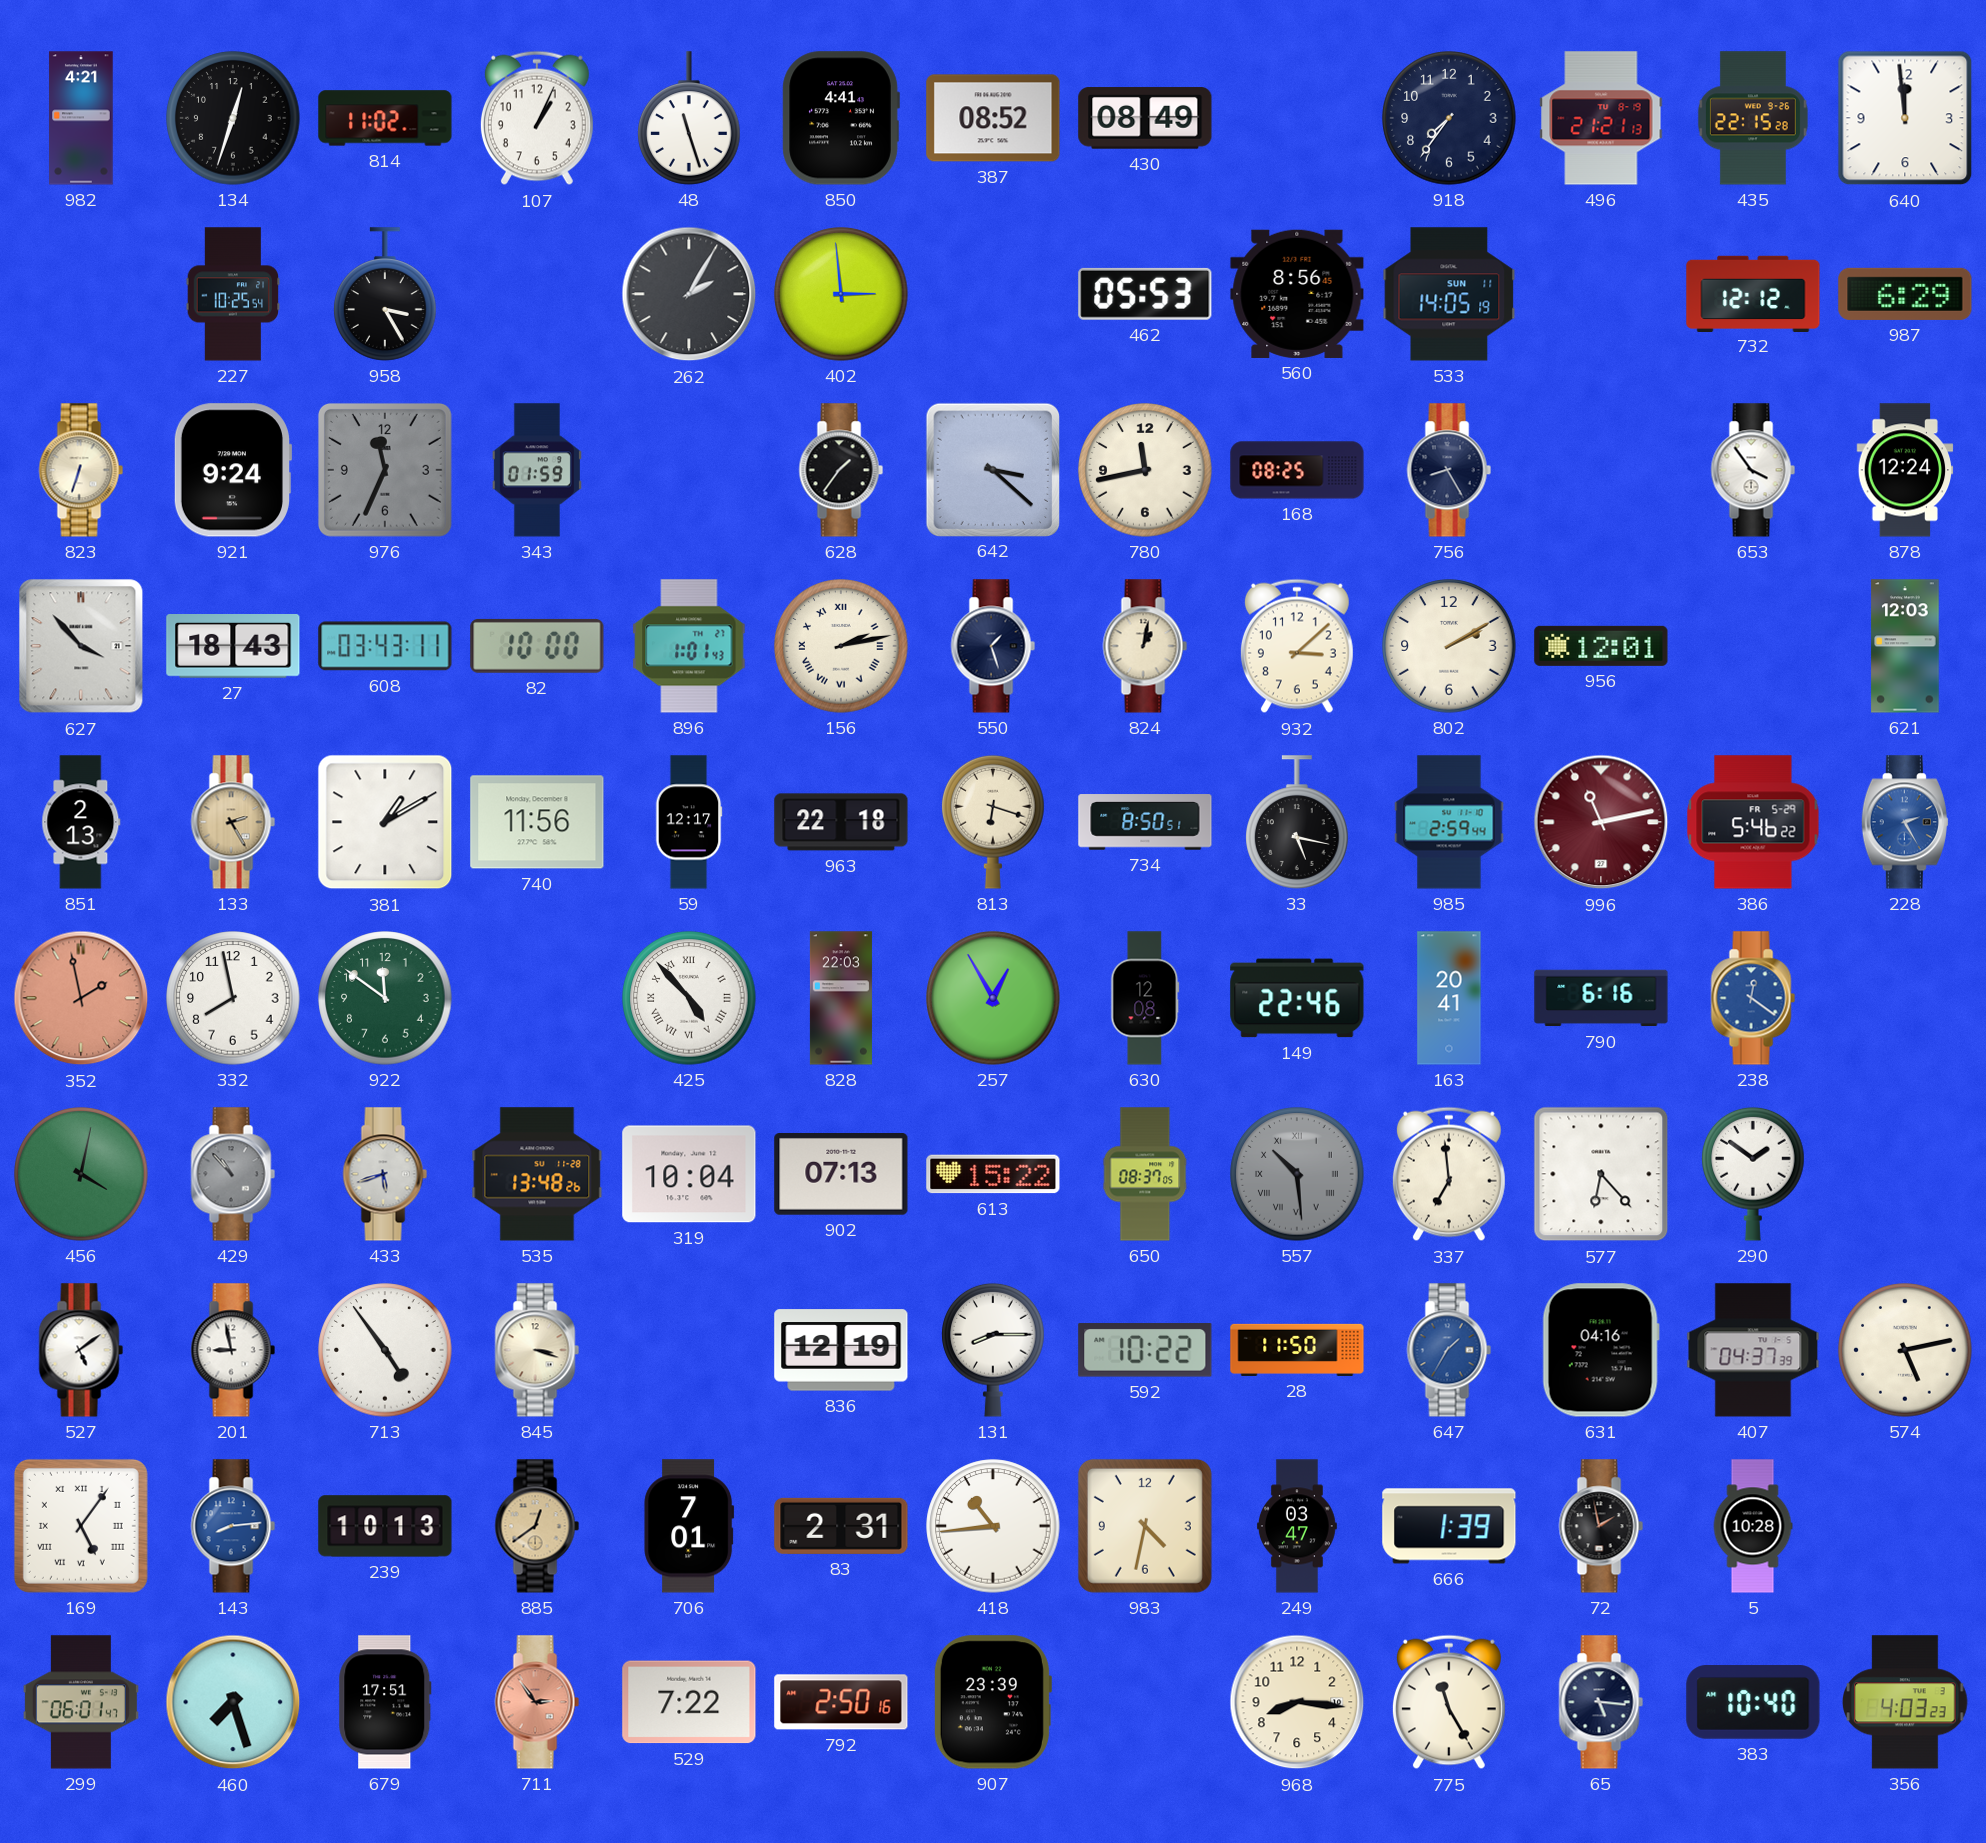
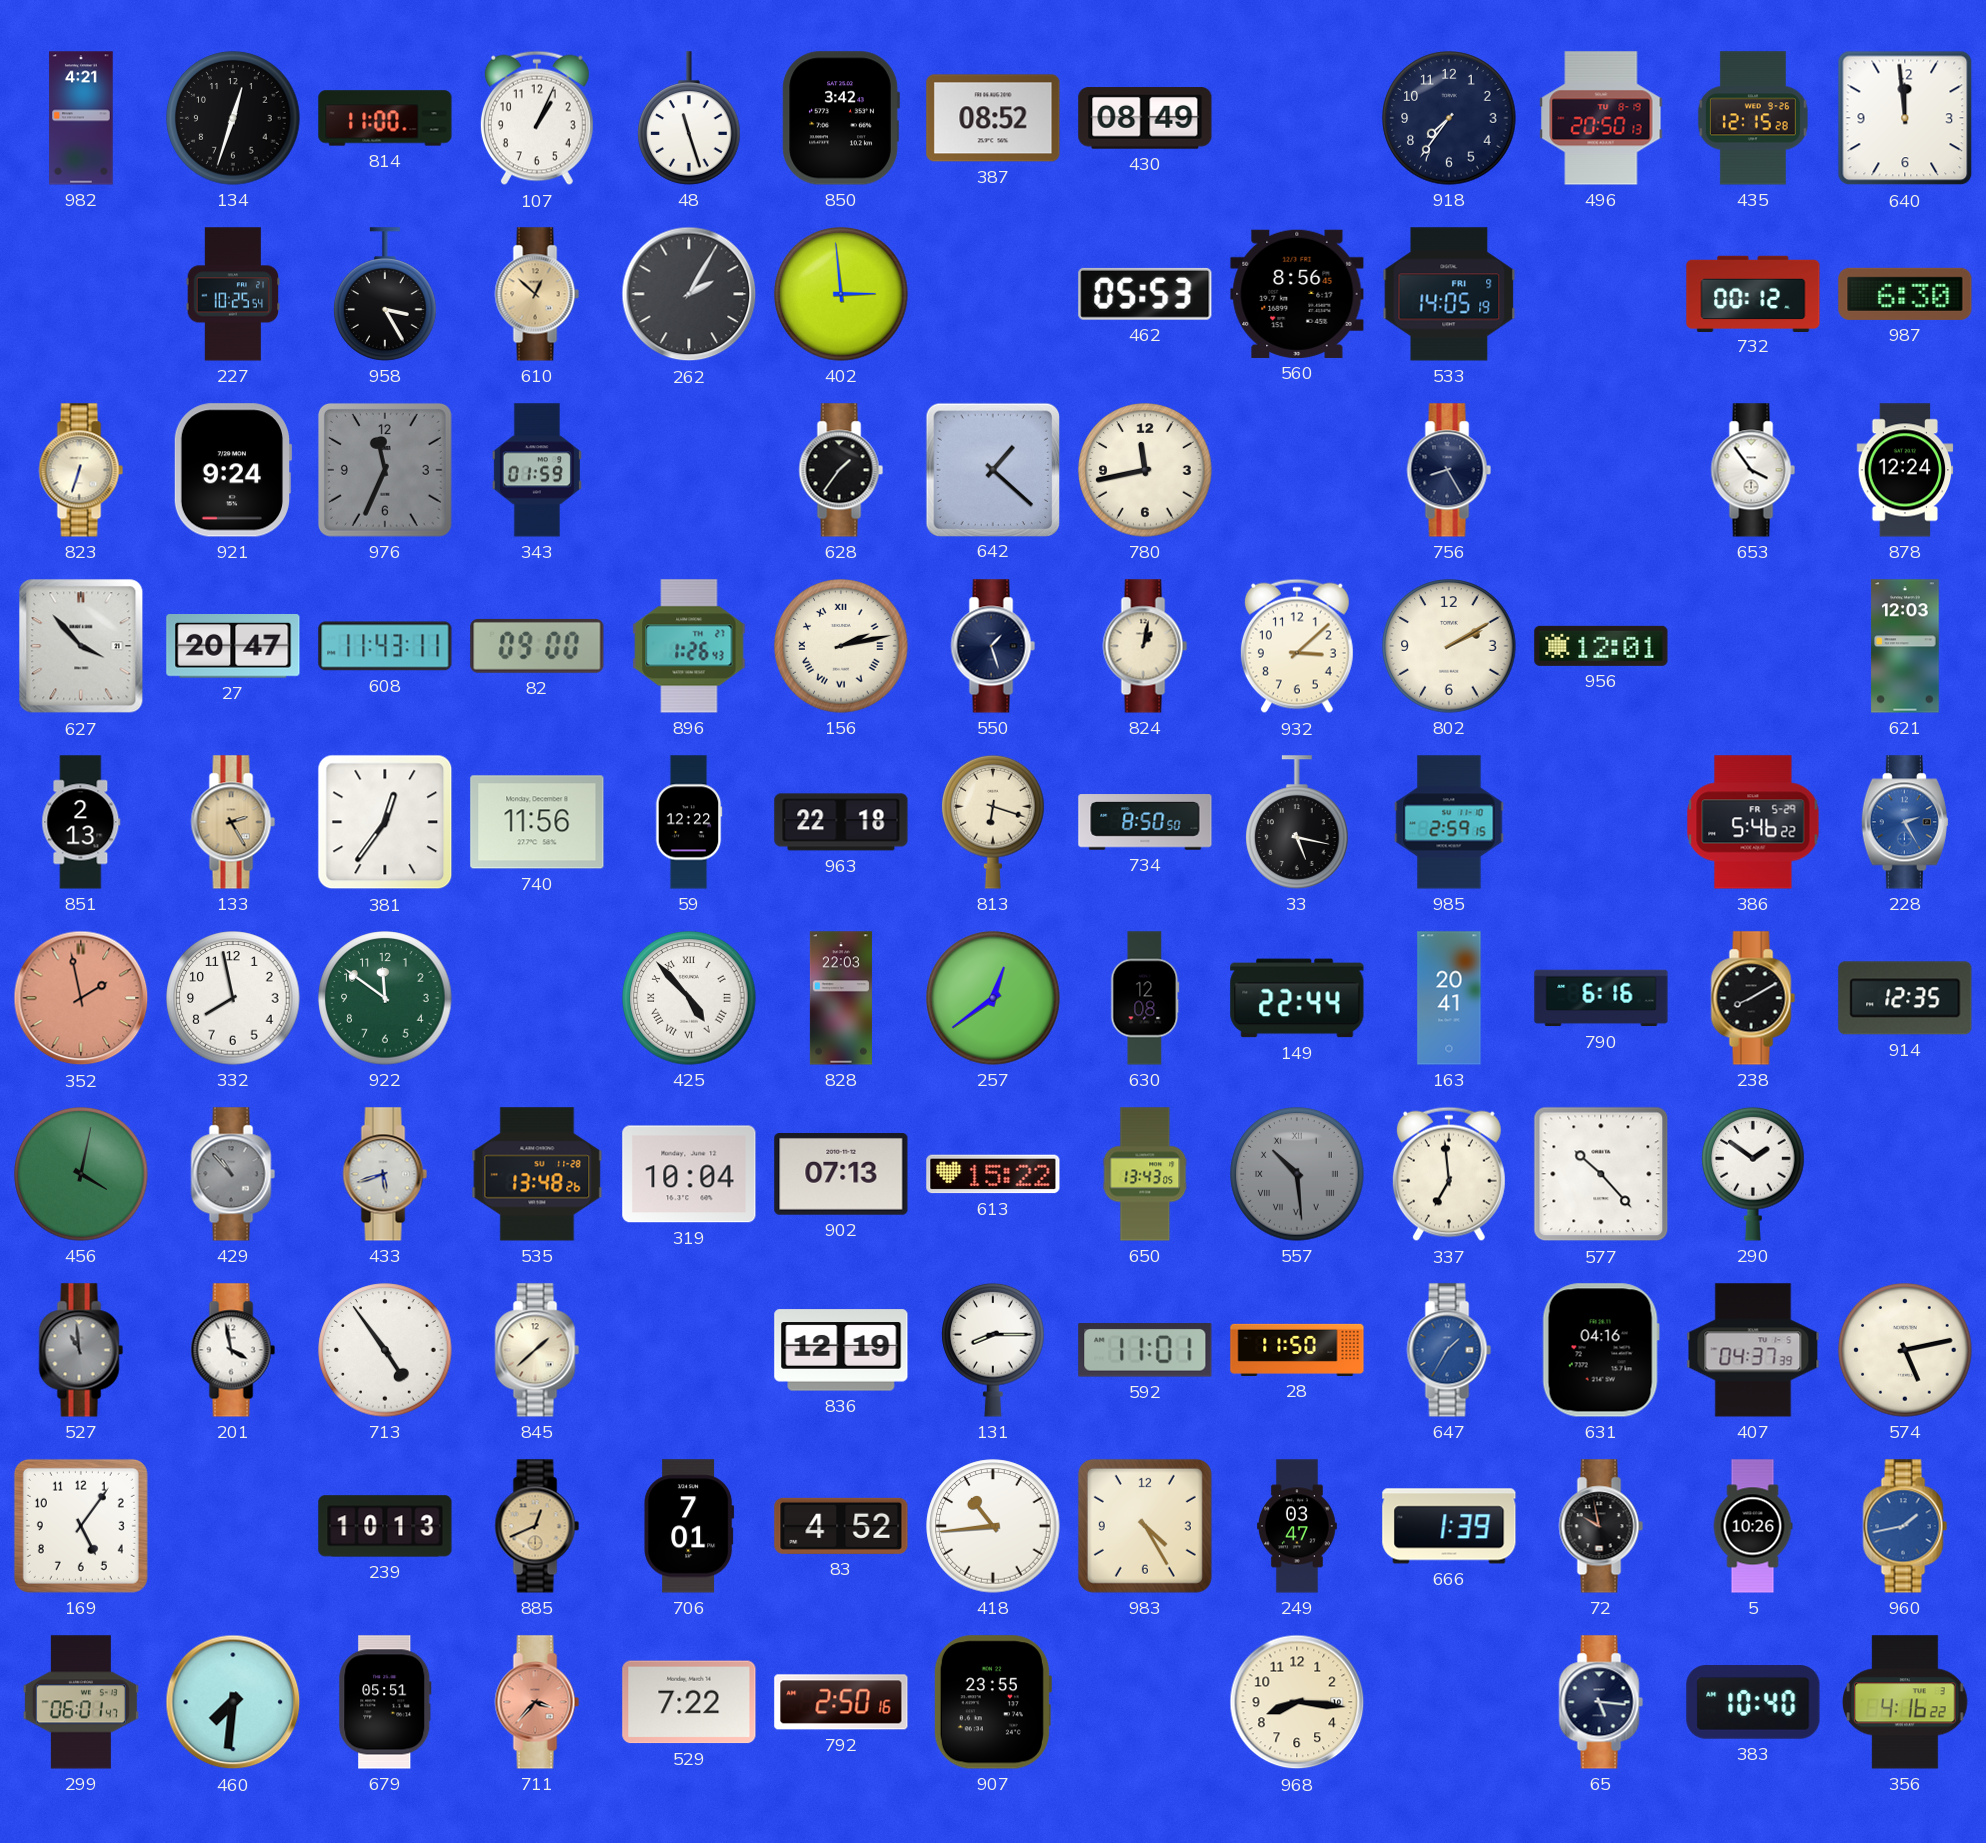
814: 11:02 -> 11:00 (385, 118)
850: 4:41 -> 3:42 (841, 118)
496: 21:21 -> 20:50 (1601, 118)
435: 22:15 -> 12:15 (1753, 118)
610: none -> 12:52 (537, 294)
533 date: SUN 11 -> FRI 9 (1449, 294)
732: 12:12 -> 00:12 (1753, 293)
987: 6:29 -> 6:30 (1905, 294)
642: 3:22 -> 1:22 (992, 469)
168: 08:25 -> none (1297, 470)
27: 18:43 -> 20:47 (233, 647)
608: 03:43 -> 11:43 (385, 646)
82: 10:00 -> 09:00 (537, 646)
896: 1:01 -> 1:26 (689, 646)
381: 1:10 -> 12:36 (385, 822)
59: 12:17 -> 12:22 (689, 822)
734: 8:50:51 -> 8:50:50 (1145, 822)
985: 2:59:44 -> 2:59:15 (1449, 822)
996: 11:13 -> none (1601, 822)
257: 12:55 -> 12:39 (993, 998)
149: 22:46 -> 22:44 (1297, 998)
238: 12:21 -> 8:10 (1753, 998)
238 dial: blue -> black (1753, 998)
914: none -> 12:35 (1905, 998)
650: 08:37 -> 13:43 (1145, 1174)
577: 6:23 -> 10:23 (1601, 1174)
527: 5:09 -> 10:59 (81, 1350)
527 dial: white -> grey (81, 1350)
201: 8:58 -> 3:58 (233, 1350)
845: 3:18 -> 1:38 (537, 1350)
592: 10:22 -> 11:01 (1145, 1350)
169 numerals: Roman -> Arabic (81, 1526)
143: 8:14 -> none (233, 1526)
885: 12:39 -> 12:41 (537, 1526)
83: 2:31 -> 4:52 (841, 1526)
983: 4:32 -> 4:25 (1145, 1526)
72: 1:58 -> 9:58 (1601, 1526)
5: 10:28 -> 10:26 (1753, 1526)
960: none -> 1:43 (1905, 1526)
460: 7:27 -> 7:31 (233, 1702)
679: 17:51 -> 05:51 (385, 1702)
711: 2:54 -> 3:37 (537, 1702)
907: 23:39 -> 23:55 (992, 1702)
775: 11:25 -> none (1449, 1702)
356: 4:03 -> 4:16 (1906, 1702)
